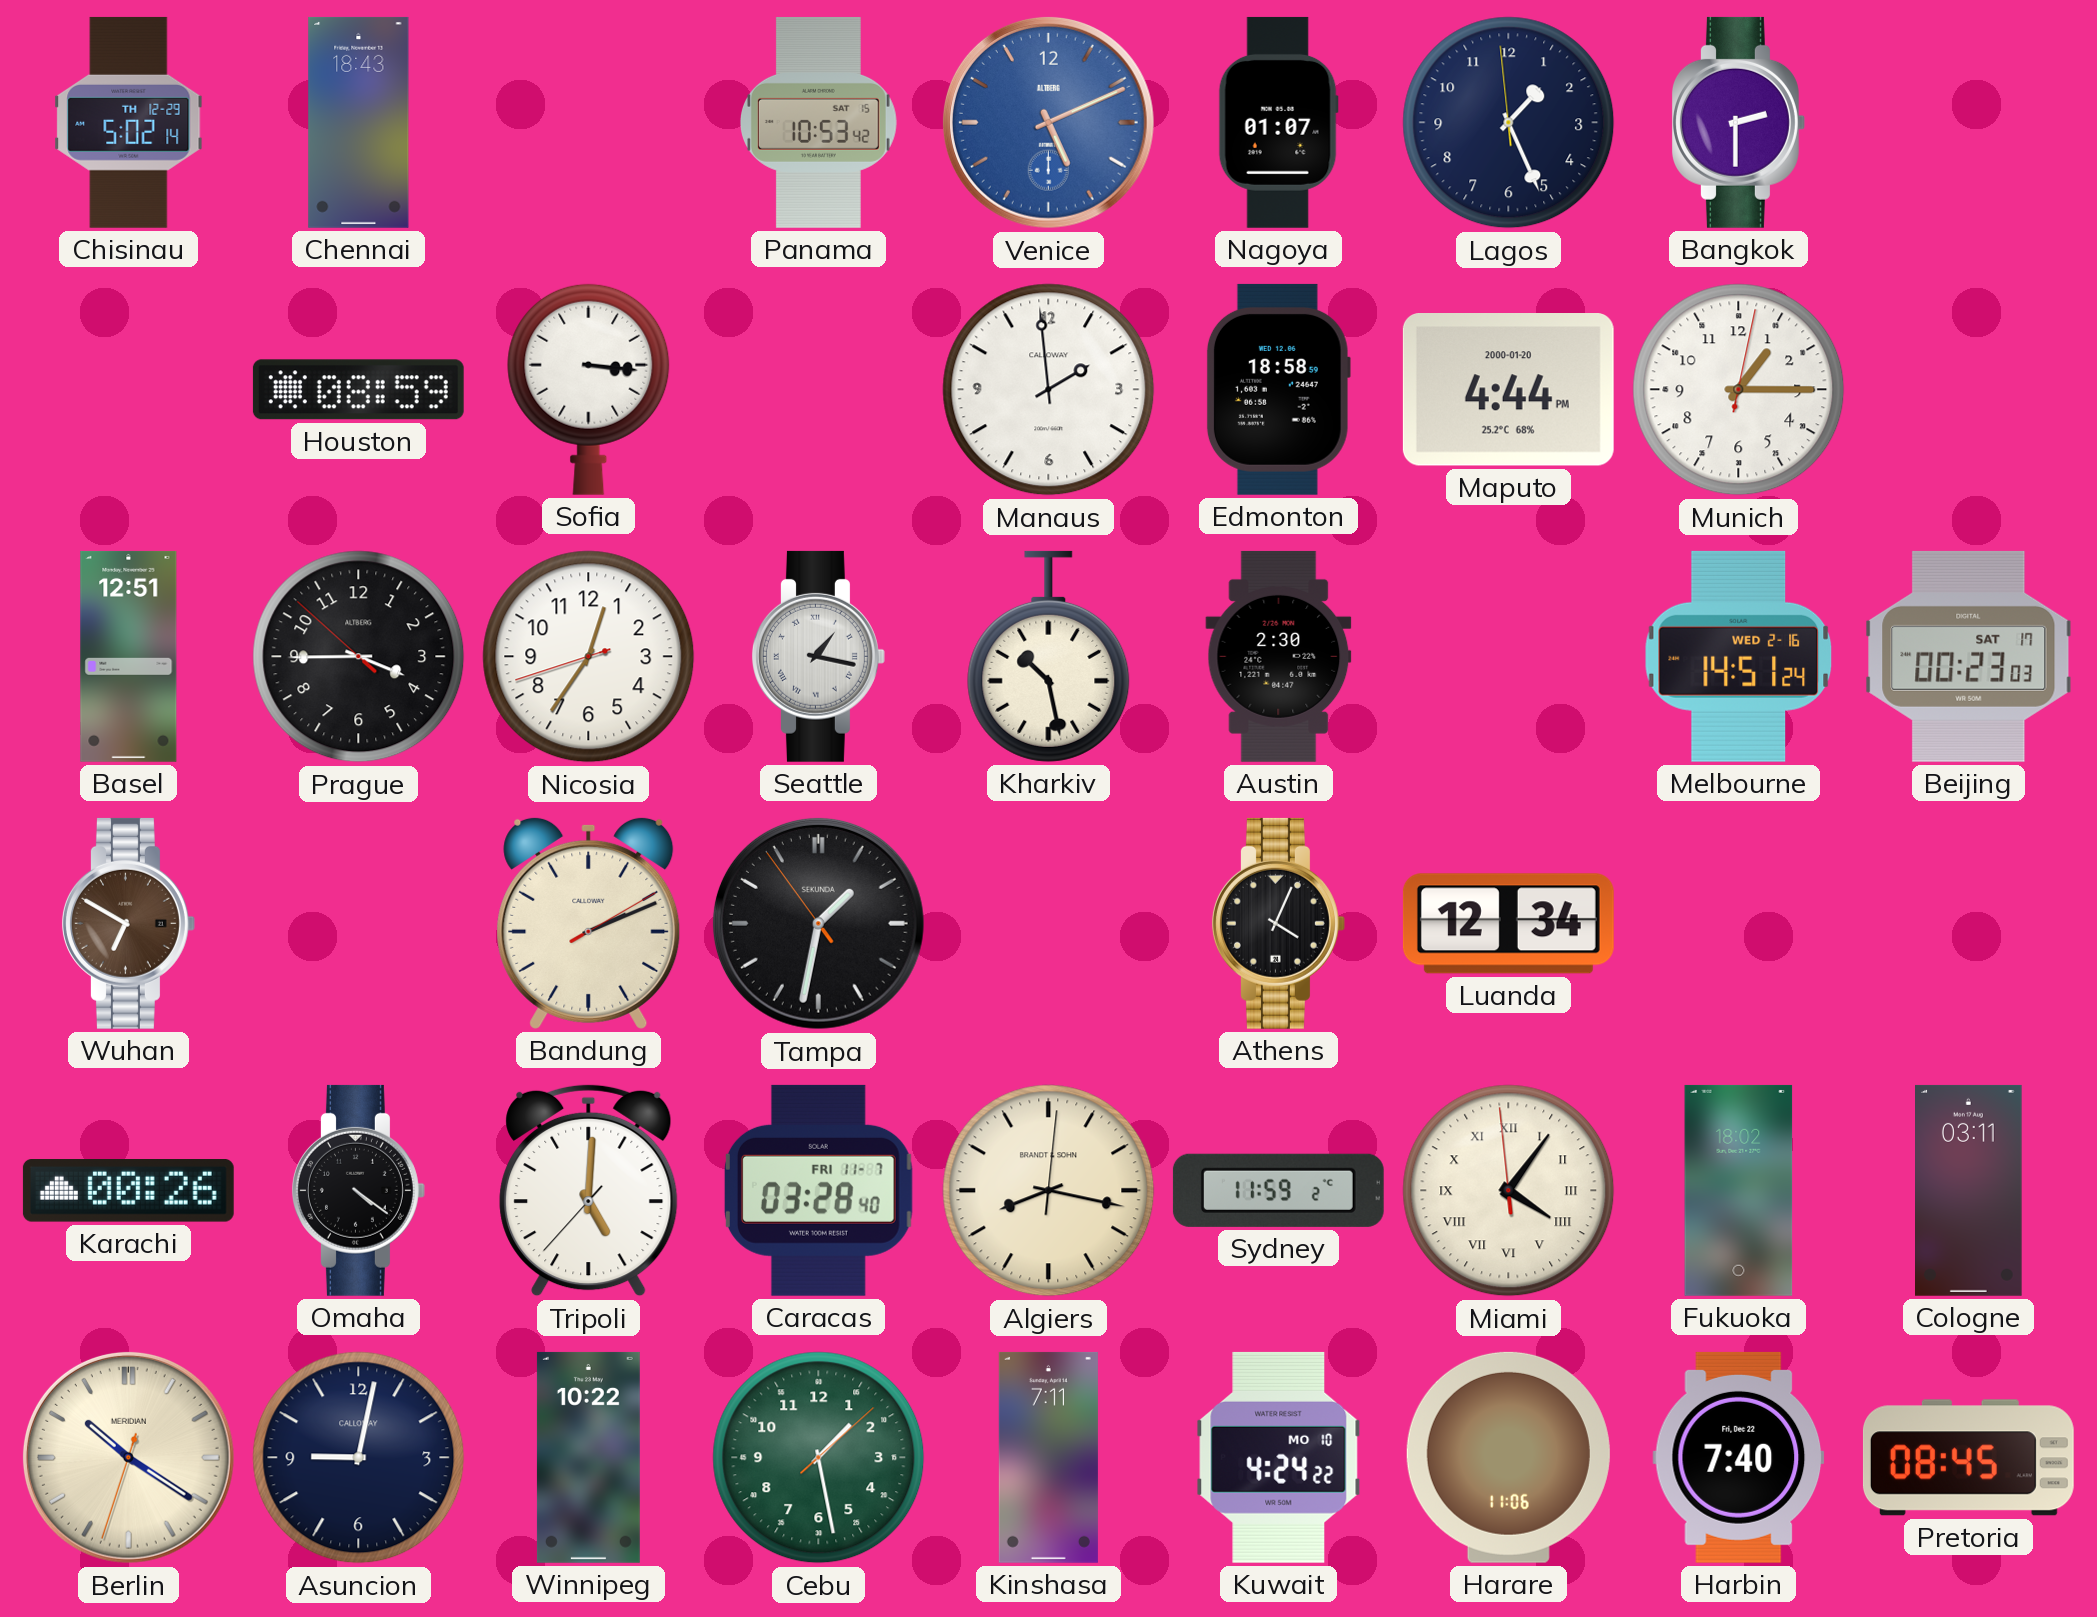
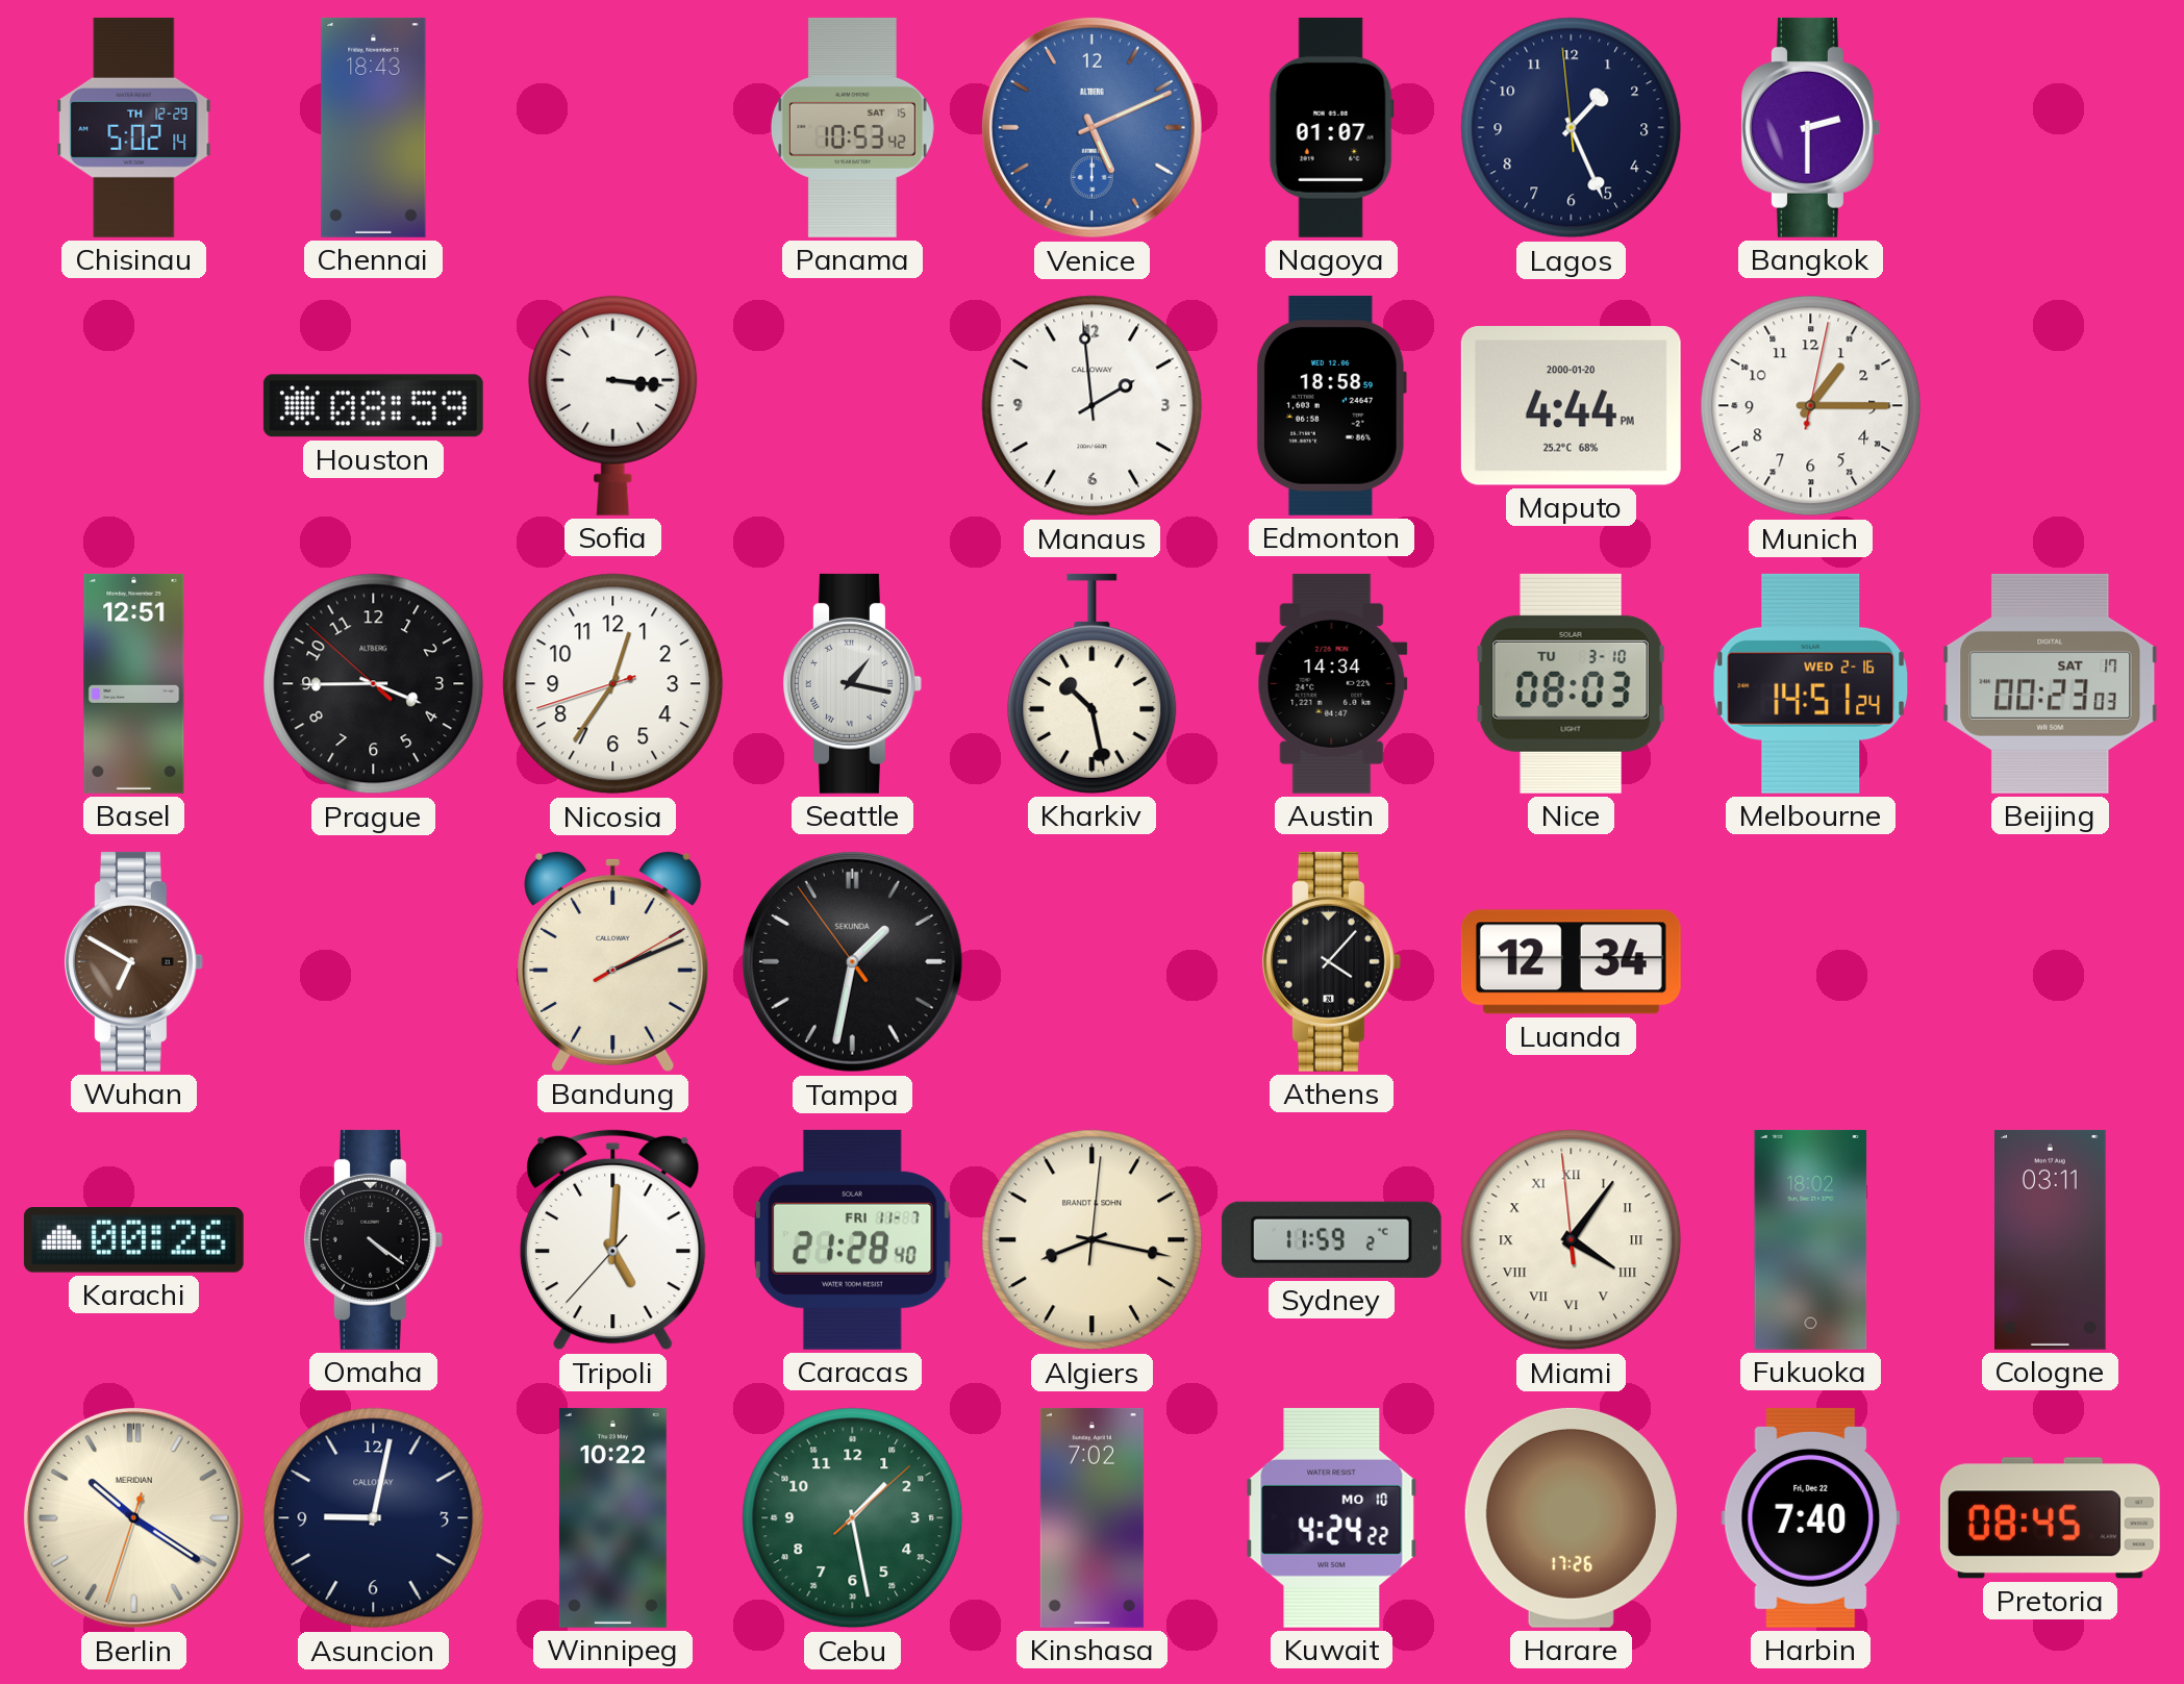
Austin: 2:30 -> 14:34 (1332, 683)
Nice: none -> 08:03 (1571, 683)
Athens: 4:04 -> 4:07 (1331, 961)
Caracas: 03:28 -> 21:28 (852, 1239)
Kinshasa: 7:11 -> 7:02 (1091, 1517)
Harare: 11:06 -> 17:26 (1571, 1517)
